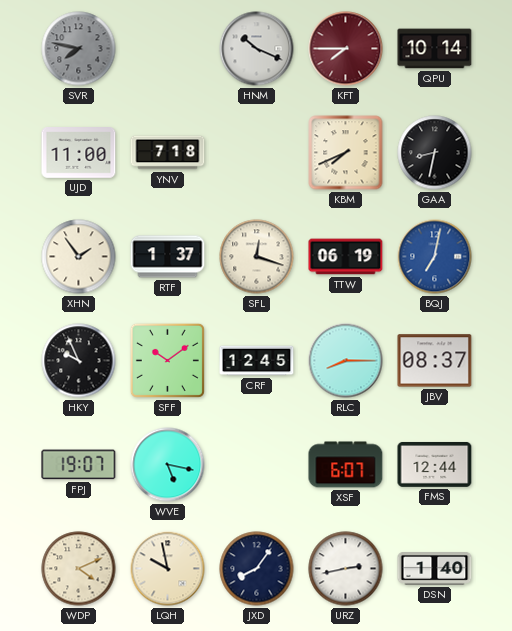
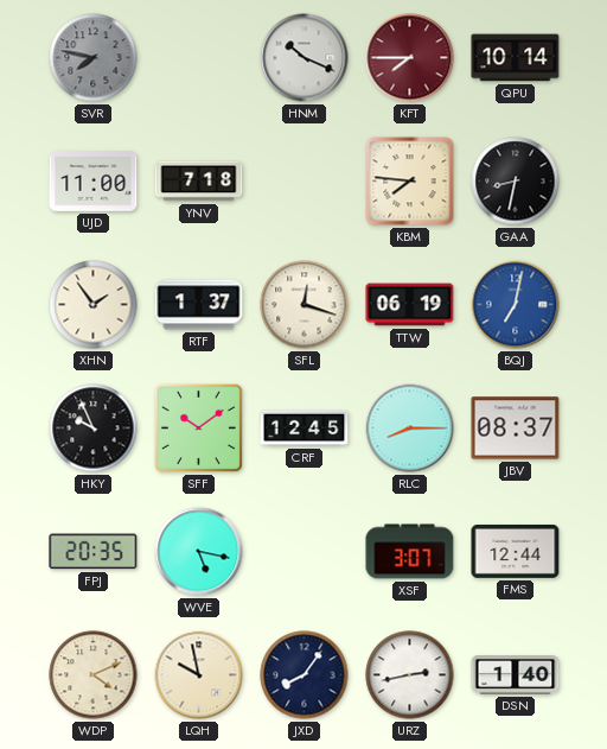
KBM: 7:41 -> 7:46 (410, 182)
FPJ: 19:07 -> 20:35 (94, 552)
XSF: 6:07 -> 3:07 (410, 552)
